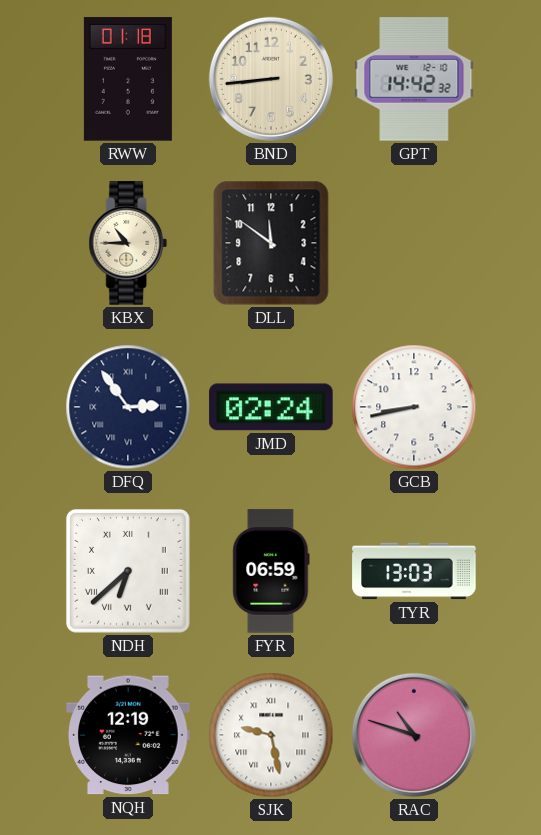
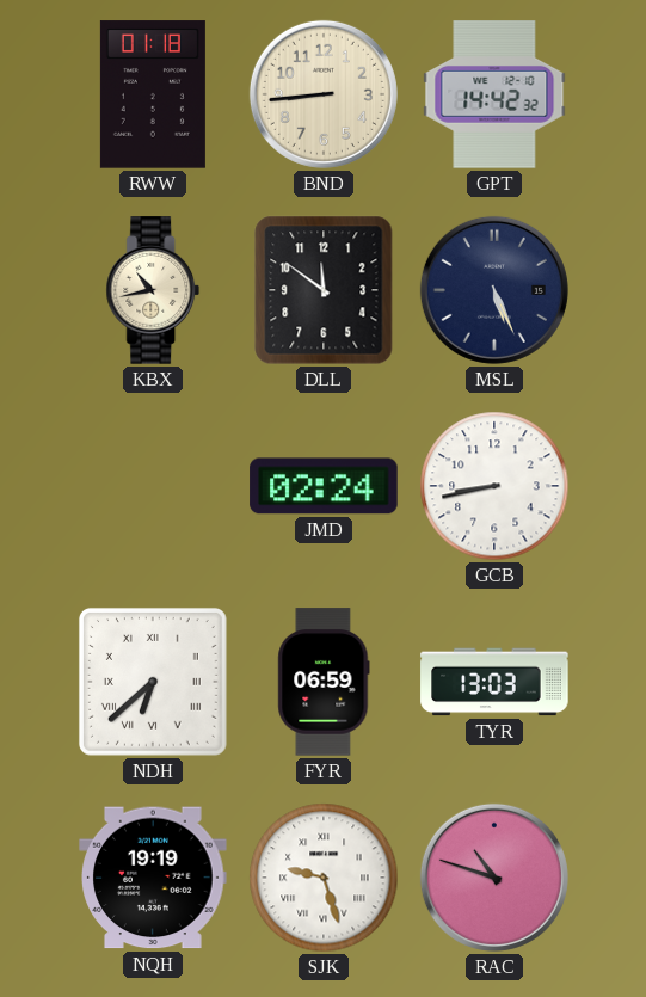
KBX: 10:45 -> 10:43 (153, 290)
MSL: none -> 5:26 (494, 290)
DFQ: 2:54 -> none (128, 407)
NQH: 12:19 -> 19:19 (153, 878)
SJK: 9:28 -> 9:27 (324, 878)
